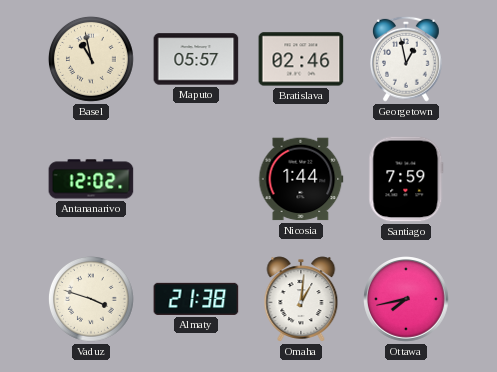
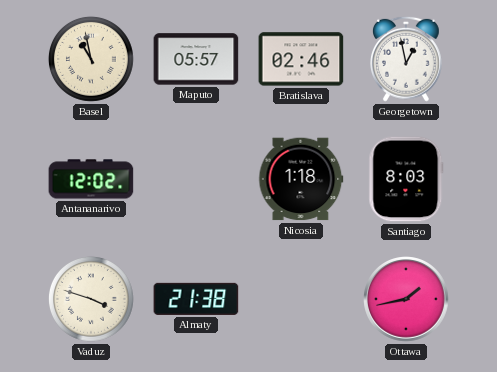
Nicosia: 1:44 -> 1:18 (301, 179)
Santiago: 7:59 -> 8:03 (406, 179)
Omaha: 1:01 -> none (301, 299)
Ottawa: 7:43 -> 1:43 (406, 299)
